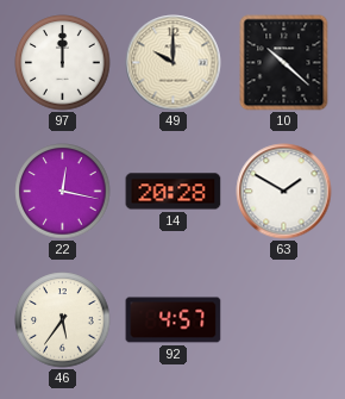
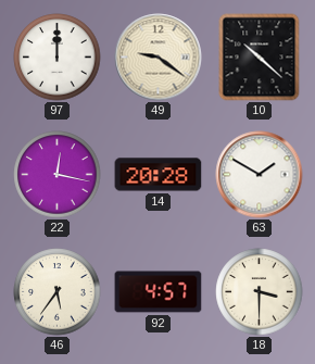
49: 10:00 -> 9:21 (159, 58)
18: none -> 3:30 (260, 292)
